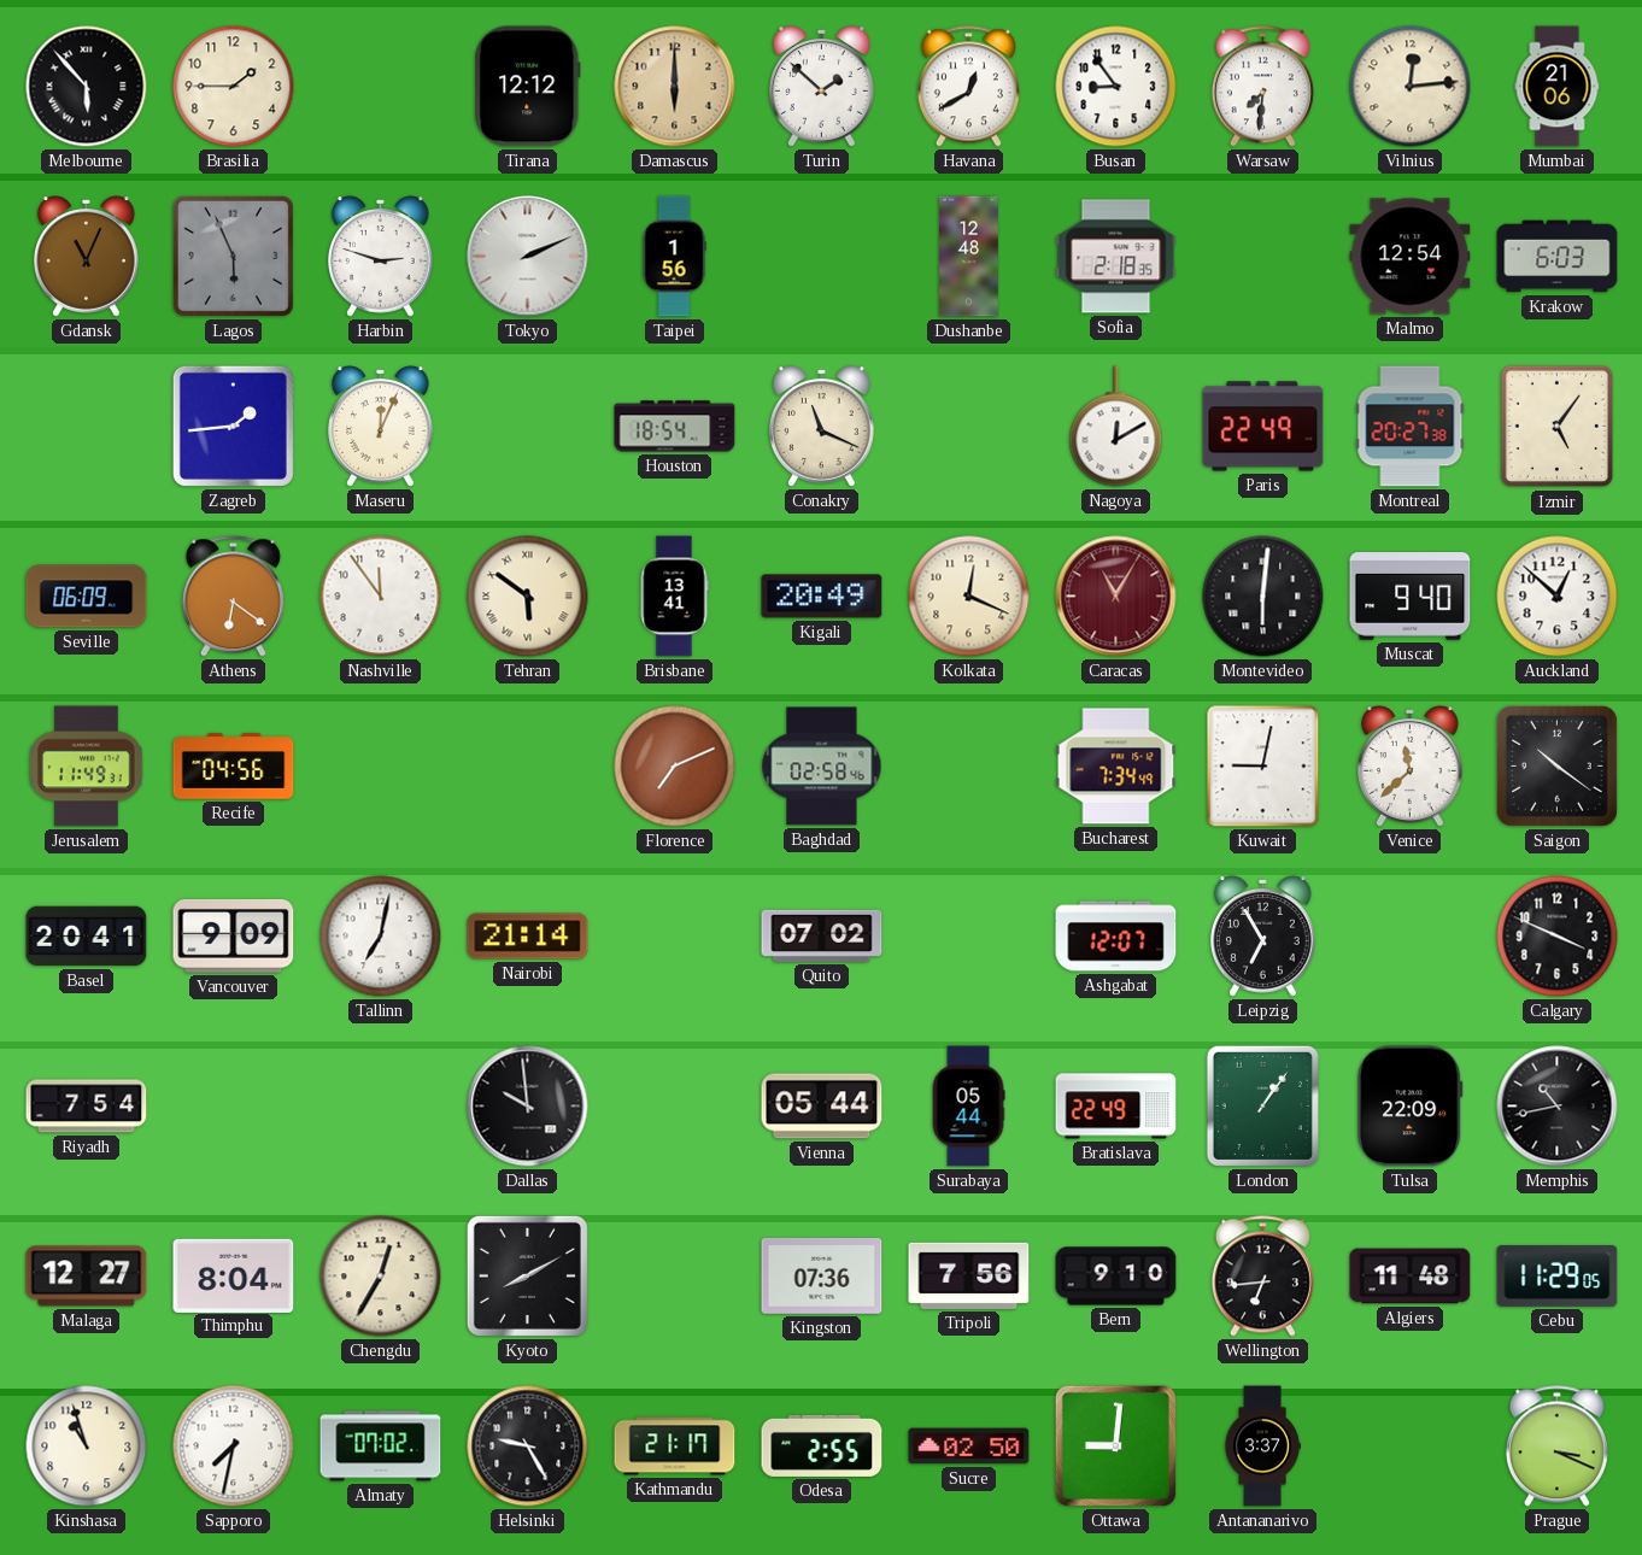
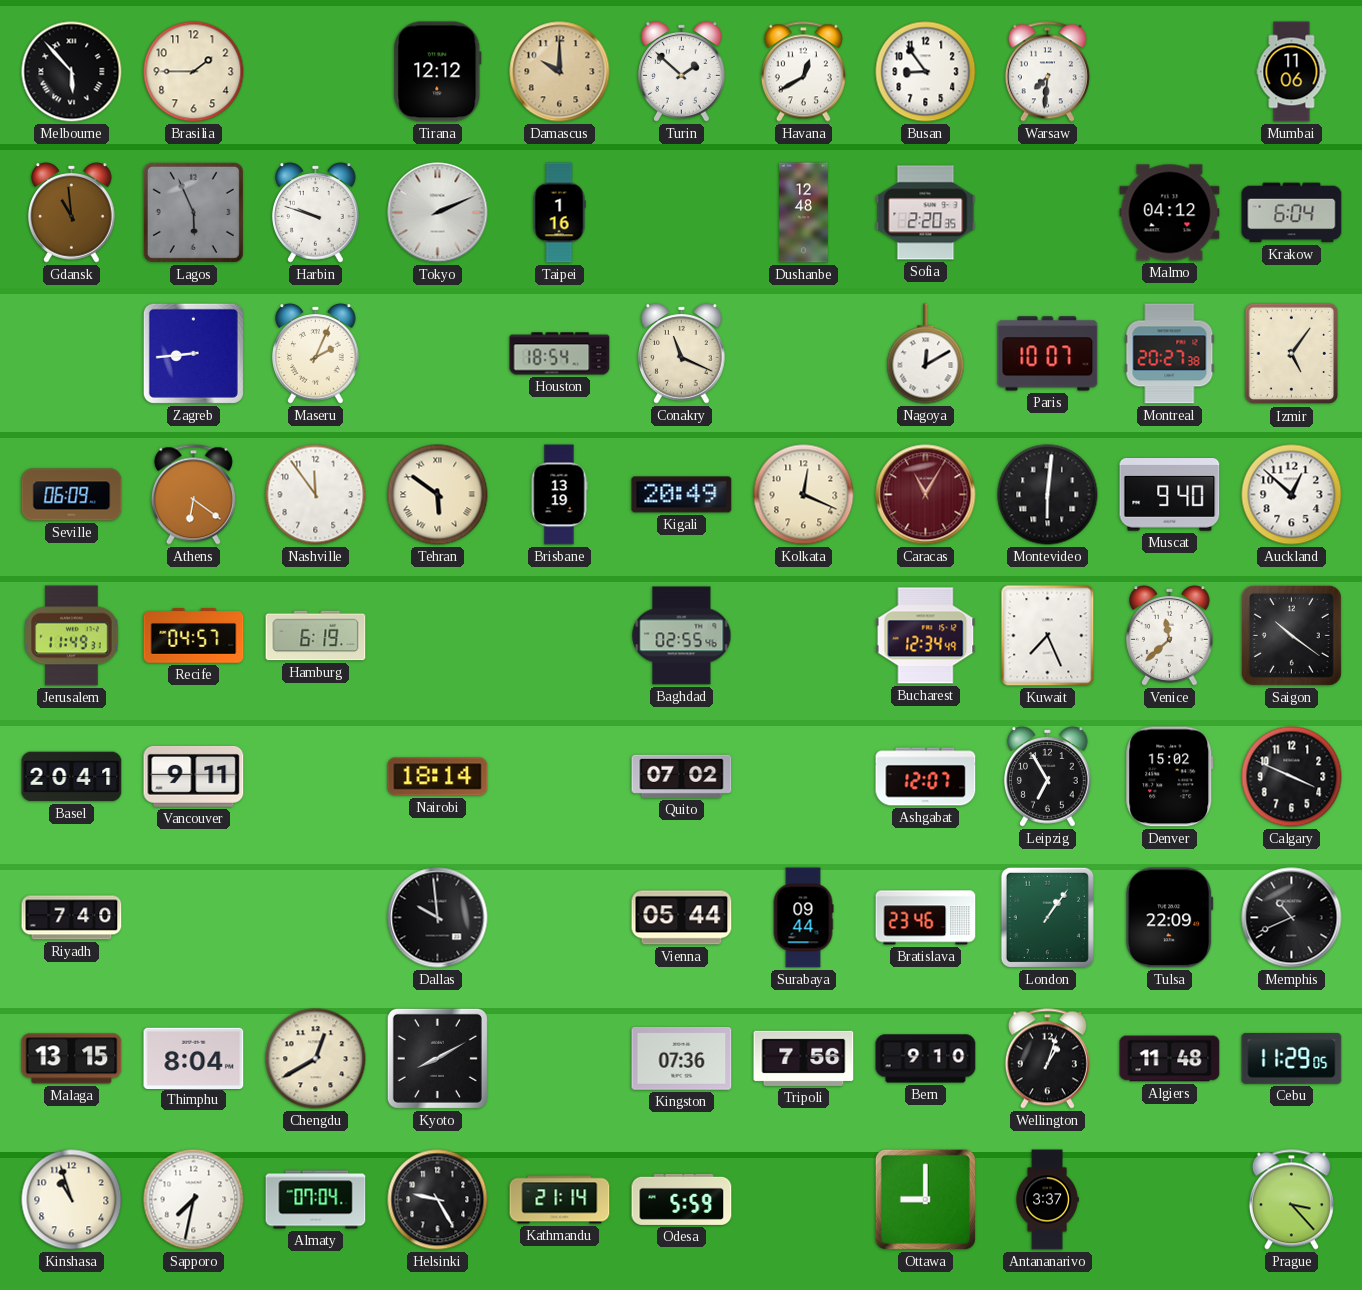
Damascus: 6:00 -> 10:00 (560, 72)
Vilnius: 12:14 -> none (1411, 87)
Mumbai: 21:06 -> 11:06 (1292, 72)
Gdansk: 11:04 -> 10:59 (72, 213)
Harbin: 2:48 -> 9:48 (316, 213)
Taipei: 1:56 -> 1:16 (559, 213)
Sofia: 2:18 -> 2:20 (926, 213)
Malmo: 12:54 -> 04:12 (1170, 213)
Krakow: 6:03 -> 6:04 (1292, 213)
Zagreb: 1:44 -> 8:44 (193, 353)
Maseru: 12:04 -> 2:04 (316, 354)
Paris: 22:49 -> 10:07 (1048, 354)
Brisbane: 13:41 -> 13:19 (559, 495)
Recife: 04:56 -> 04:57 (194, 636)
Hamburg: none -> 6:19 (316, 636)
Florence: 7:11 -> none (675, 767)
Baghdad: 02:58 -> 02:55 (682, 636)
Bucharest: 7:34 -> 12:34 (926, 636)
Kuwait: 9:02 -> 7:26 (1048, 636)
Vancouver: 9:09 -> 9:11 (194, 777)
Tallinn: 7:02 -> none (381, 937)
Nairobi: 21:14 -> 18:14 (438, 777)
Denver: none -> 15:02 (1170, 777)
Riyadh: 7:54 -> 7:40 (72, 918)
Surabaya: 05:44 -> 09:44 (803, 918)
Bratislava: 22:49 -> 23:46 (926, 918)
Memphis: 10:43 -> 10:41 (1292, 918)
Malaga: 12:27 -> 13:15 (72, 1059)
Chengdu: 12:35 -> 12:40 (316, 1059)
Wellington: 6:44 -> 1:03 (1047, 1059)
Almaty: 07:02 -> 07:04 (316, 1200)
Kathmandu: 21:17 -> 21:14 (560, 1200)
Odesa: 2:55 -> 5:59 (682, 1199)
Sucre: 02:50 -> none (969, 1447)
Ottawa: 9:01 -> 9:00 (925, 1199)
Prague: 3:19 -> 3:23 (1291, 1200)
